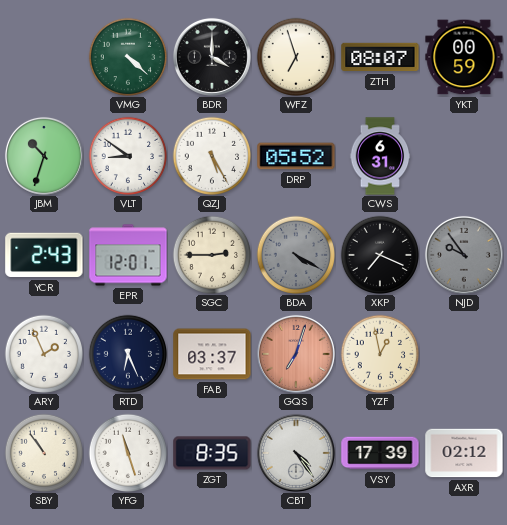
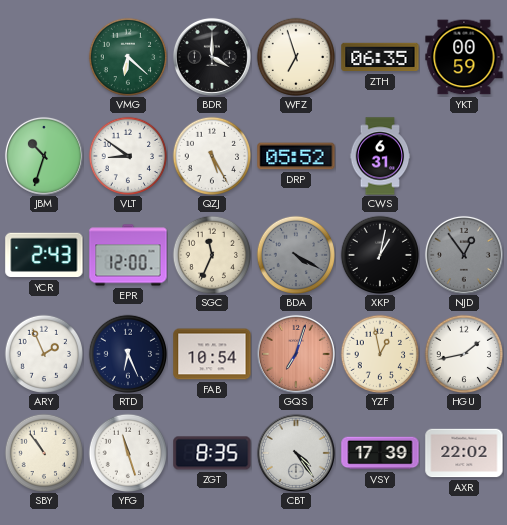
VMG: 4:22 -> 6:22 (127, 56)
ZTH: 08:07 -> 06:35 (380, 57)
EPR: 12:01 -> 12:00 (128, 255)
SGC: 2:45 -> 11:34 (211, 254)
XKP: 7:19 -> 1:02 (379, 254)
NJD: 9:54 -> 12:54 (464, 255)
FAB: 03:37 -> 10:54 (212, 354)
HGU: none -> 1:43 (463, 353)
AXR: 02:12 -> 22:02 (464, 453)
